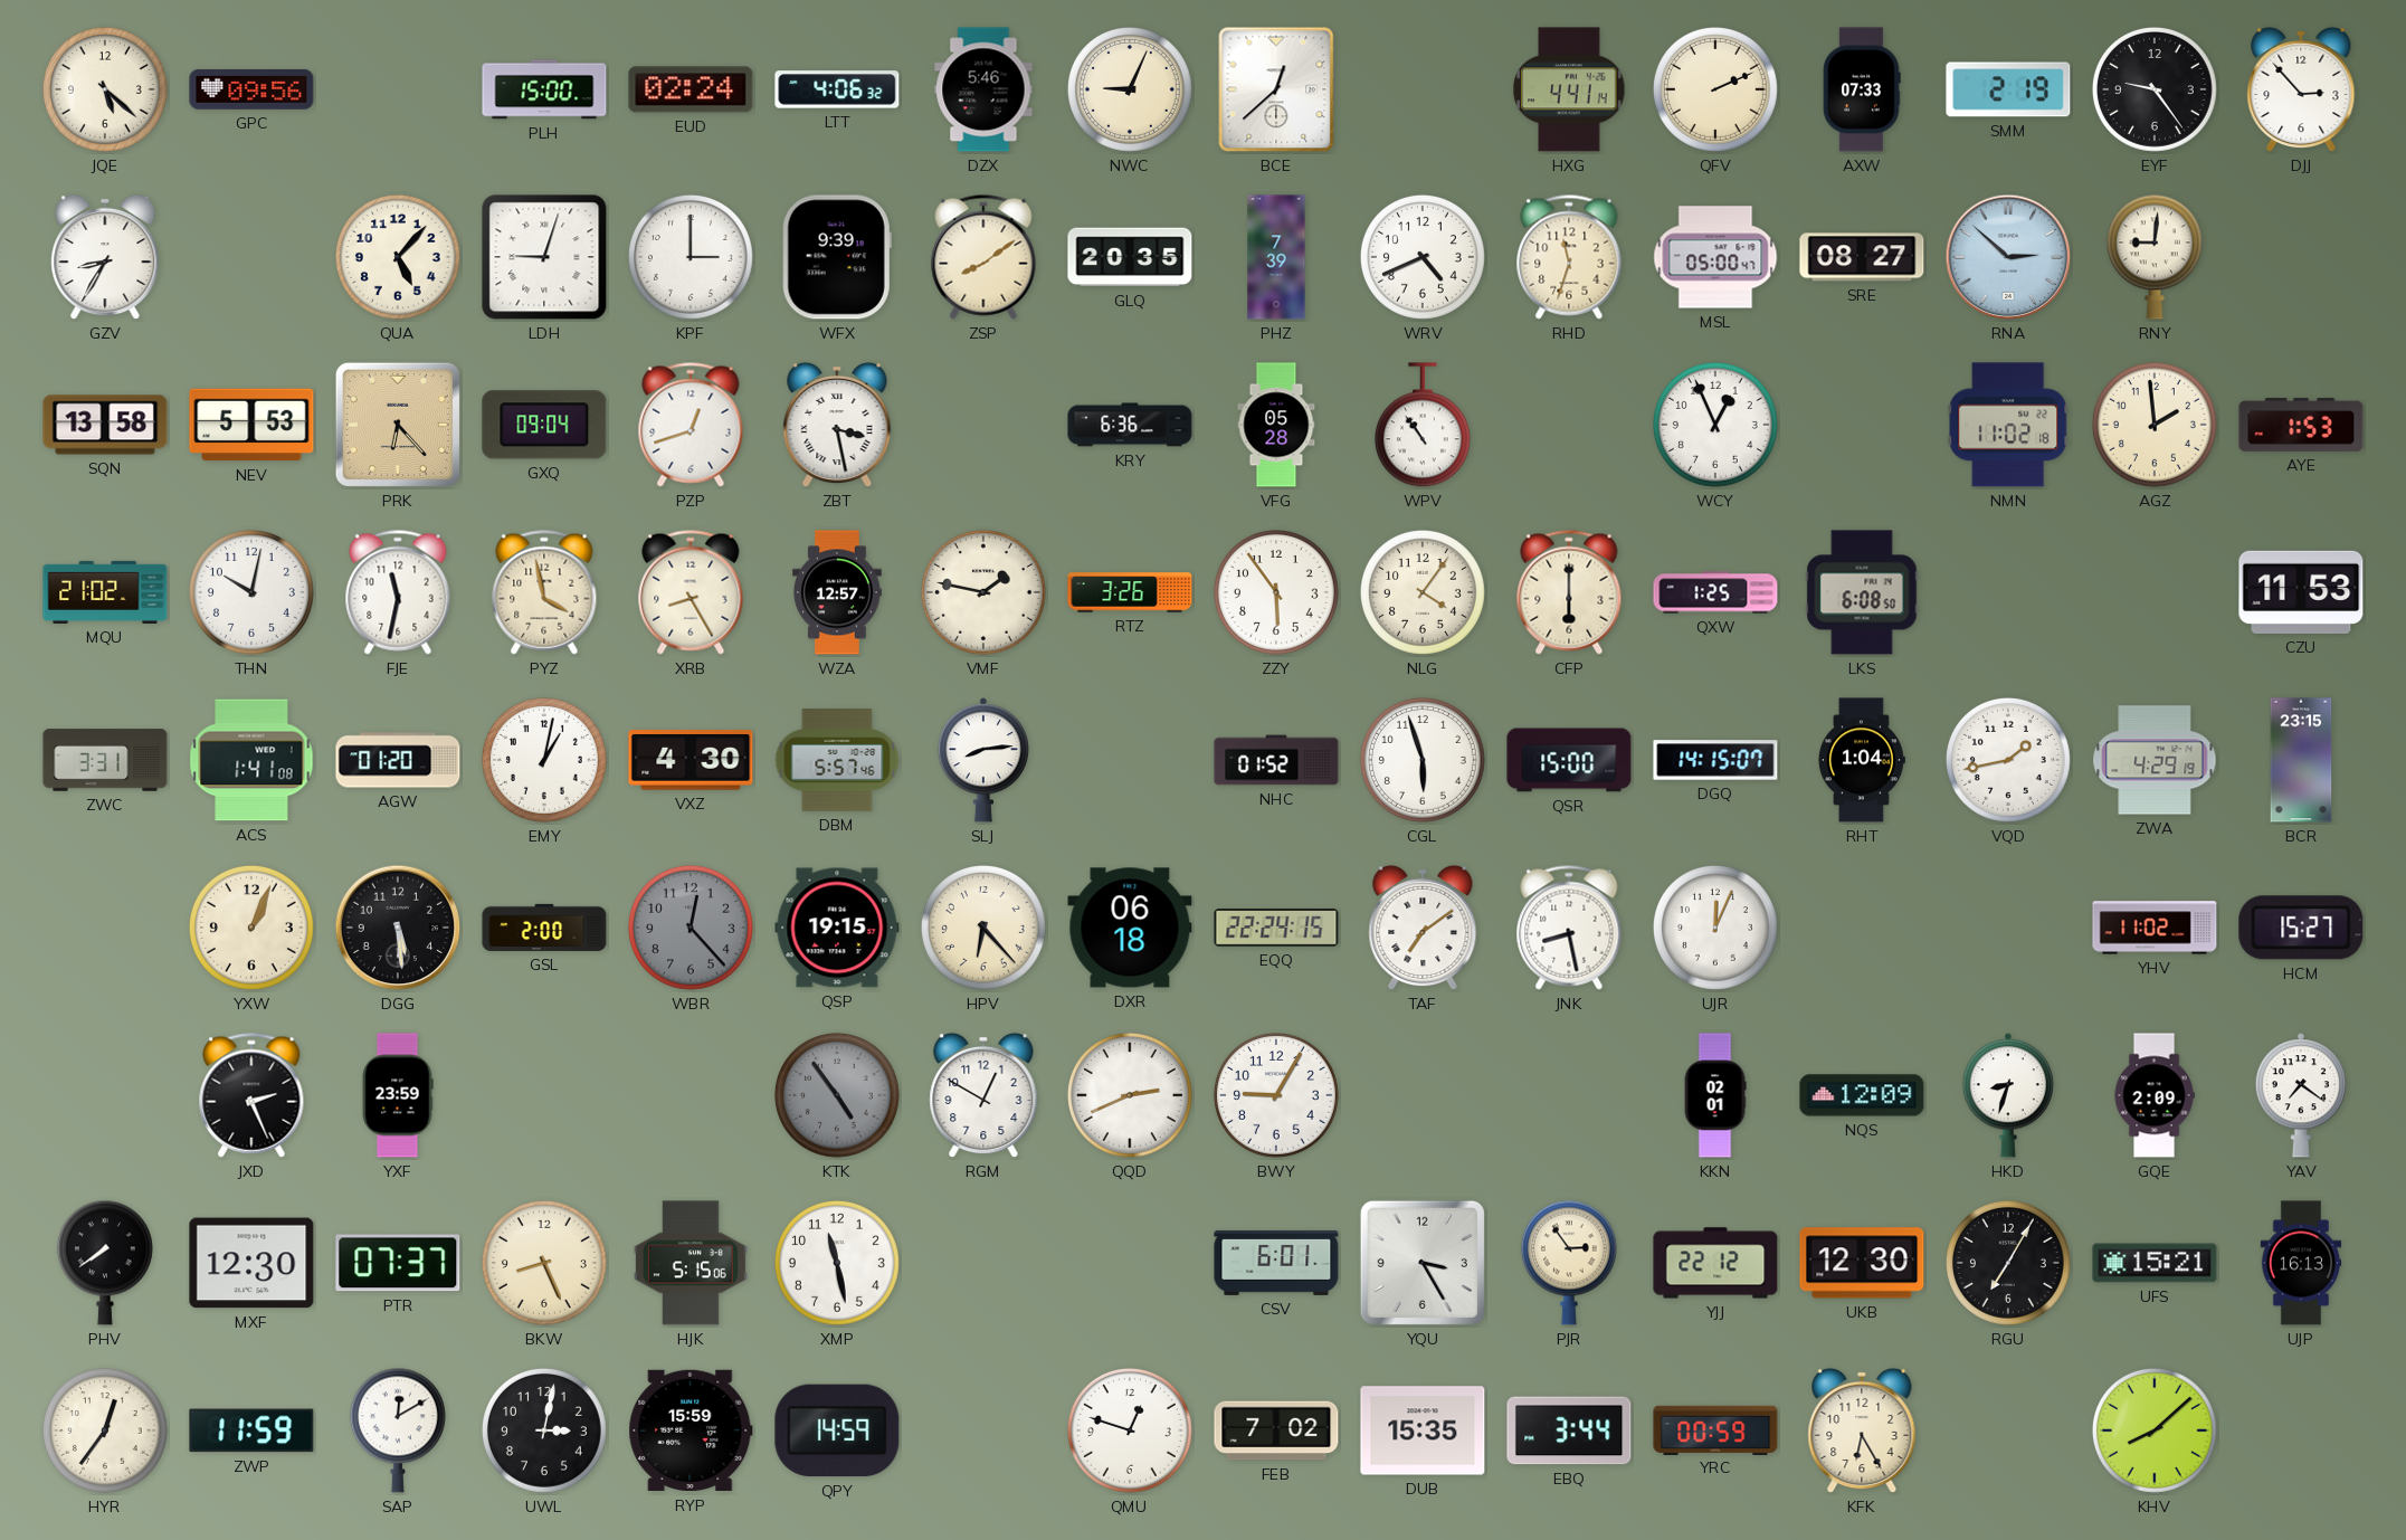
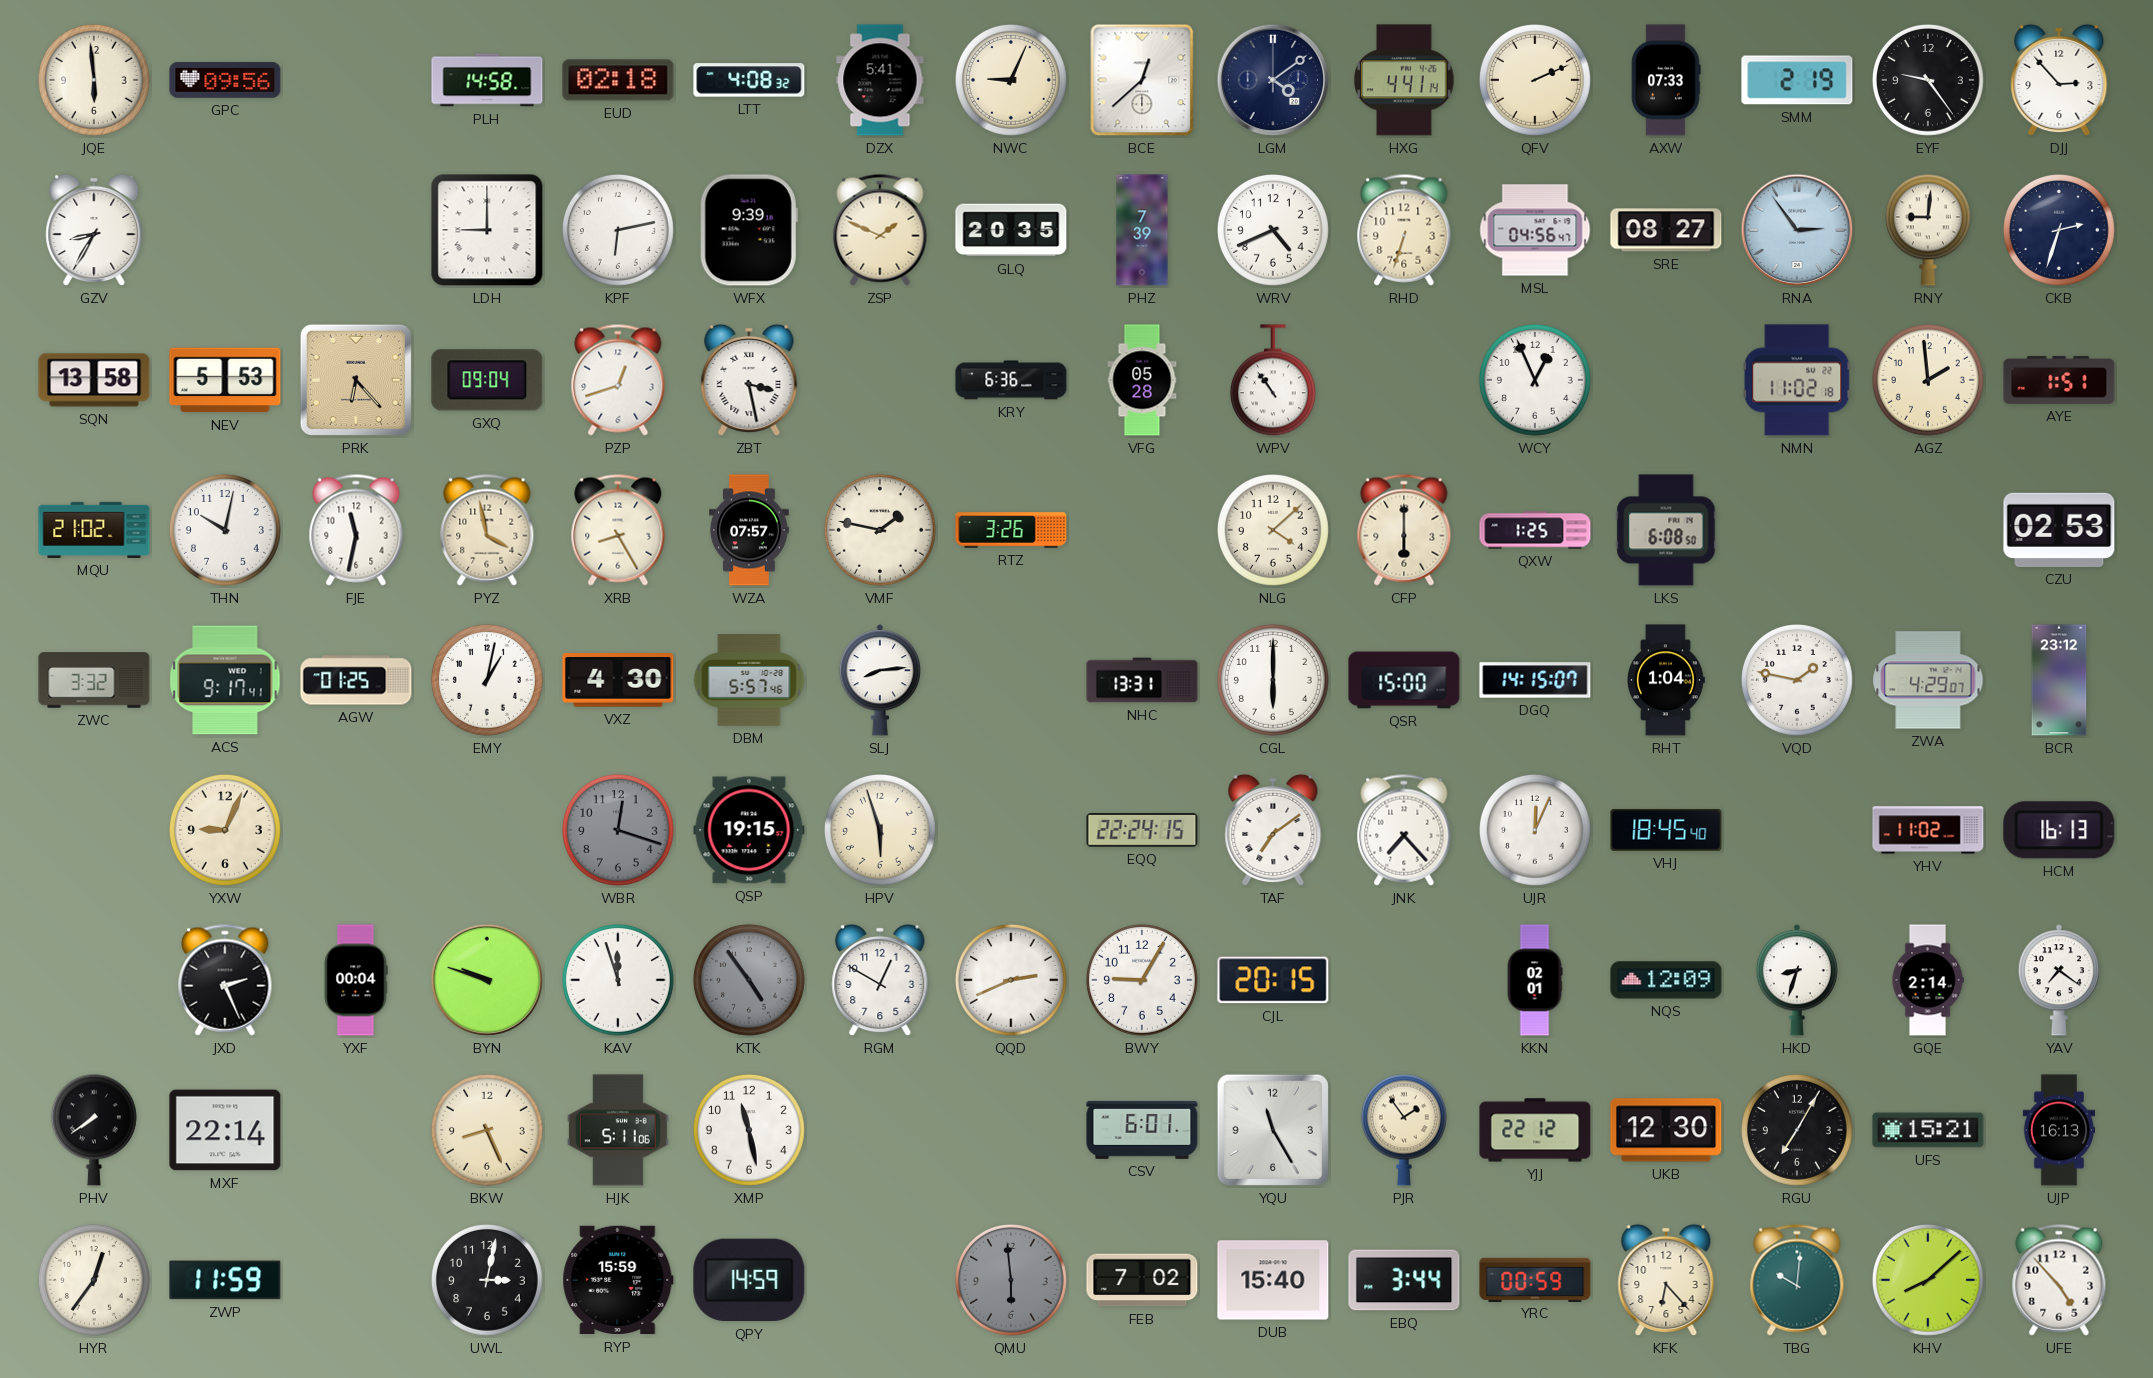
JQE: 5:22 -> 5:59 (94, 80)
PLH: 15:00 -> 14:58 (487, 80)
EUD: 02:24 -> 02:18 (618, 80)
LTT: 4:06 -> 4:08 (749, 80)
DZX: 5:46 -> 5:41 (880, 80)
LGM: none -> 4:09 (1273, 80)
QUA: 5:07 -> none (398, 257)
LDH: 9:03 -> 9:00 (487, 230)
KPF: 3:00 -> 6:13 (618, 230)
ZSP: 8:09 -> 1:49 (880, 230)
RHD: 11:33 -> 6:33 (1404, 230)
MSL: 05:00 -> 04:56 (1535, 230)
RNA: 2:52 -> 2:54 (1797, 230)
CKB: none -> 2:33 (2059, 230)
AYE: 1:53 -> 1:51 (2059, 380)
WZA: 12:57 -> 07:57 (749, 530)
ZZY: 5:54 -> none (1276, 592)
NLG: 4:06 -> 4:08 (1273, 530)
CZU: 11:53 -> 02:53 (2059, 530)
ZWC: 3:31 -> 3:32 (94, 680)
ACS: 1:41 -> 9:17 (225, 680)
AGW: 01:20 -> 01:25 (356, 680)
NHC: 01:52 -> 13:31 (1142, 680)
CGL: 5:57 -> 6:00 (1273, 680)
VQD: 1:43 -> 1:47 (1797, 680)
ZWA: 4:29:19 -> 4:29:07 (1928, 680)
BCR: 23:15 -> 23:12 (2059, 680)
YXW: 1:04 -> 9:04 (225, 830)
DGG: 5:29 -> none (398, 928)
GSL: 2:00 -> none (544, 928)
WBR: 12:23 -> 12:18 (618, 830)
HPV: 6:23 -> 5:57 (880, 830)
DXR: 06:18 -> none (1130, 928)
JNK: 8:28 -> 7:23 (1404, 830)
VHJ: none -> 18:45 (1666, 830)
HCM: 15:27 -> 16:13 (2059, 830)
YXF: 23:59 -> 00:04 (356, 980)
BYN: none -> 9:48 (487, 980)
KAV: none -> 11:57 (618, 980)
CJL: none -> 20:15 (1273, 980)
GQE: 2:09 -> 2:14 (1928, 980)
MXF: 12:30 -> 22:14 (225, 1130)
PTR: 07:37 -> none (398, 1263)
HJK: 5:15 -> 5:11 (618, 1130)
YQU: 3:25 -> 11:25 (1273, 1130)
PJR: 2:54 -> 1:54 (1404, 1130)
SAP: 12:10 -> none (398, 1430)
QMU: 12:48 -> 5:59 (1011, 1280)
QMU dial: white -> grey (1011, 1280)
DUB: 15:35 -> 15:40 (1273, 1280)
KFK: 6:25 -> 6:23 (1666, 1280)
TBG: none -> 10:01 (1797, 1280)
UFE: none -> 4:53 (2059, 1280)
